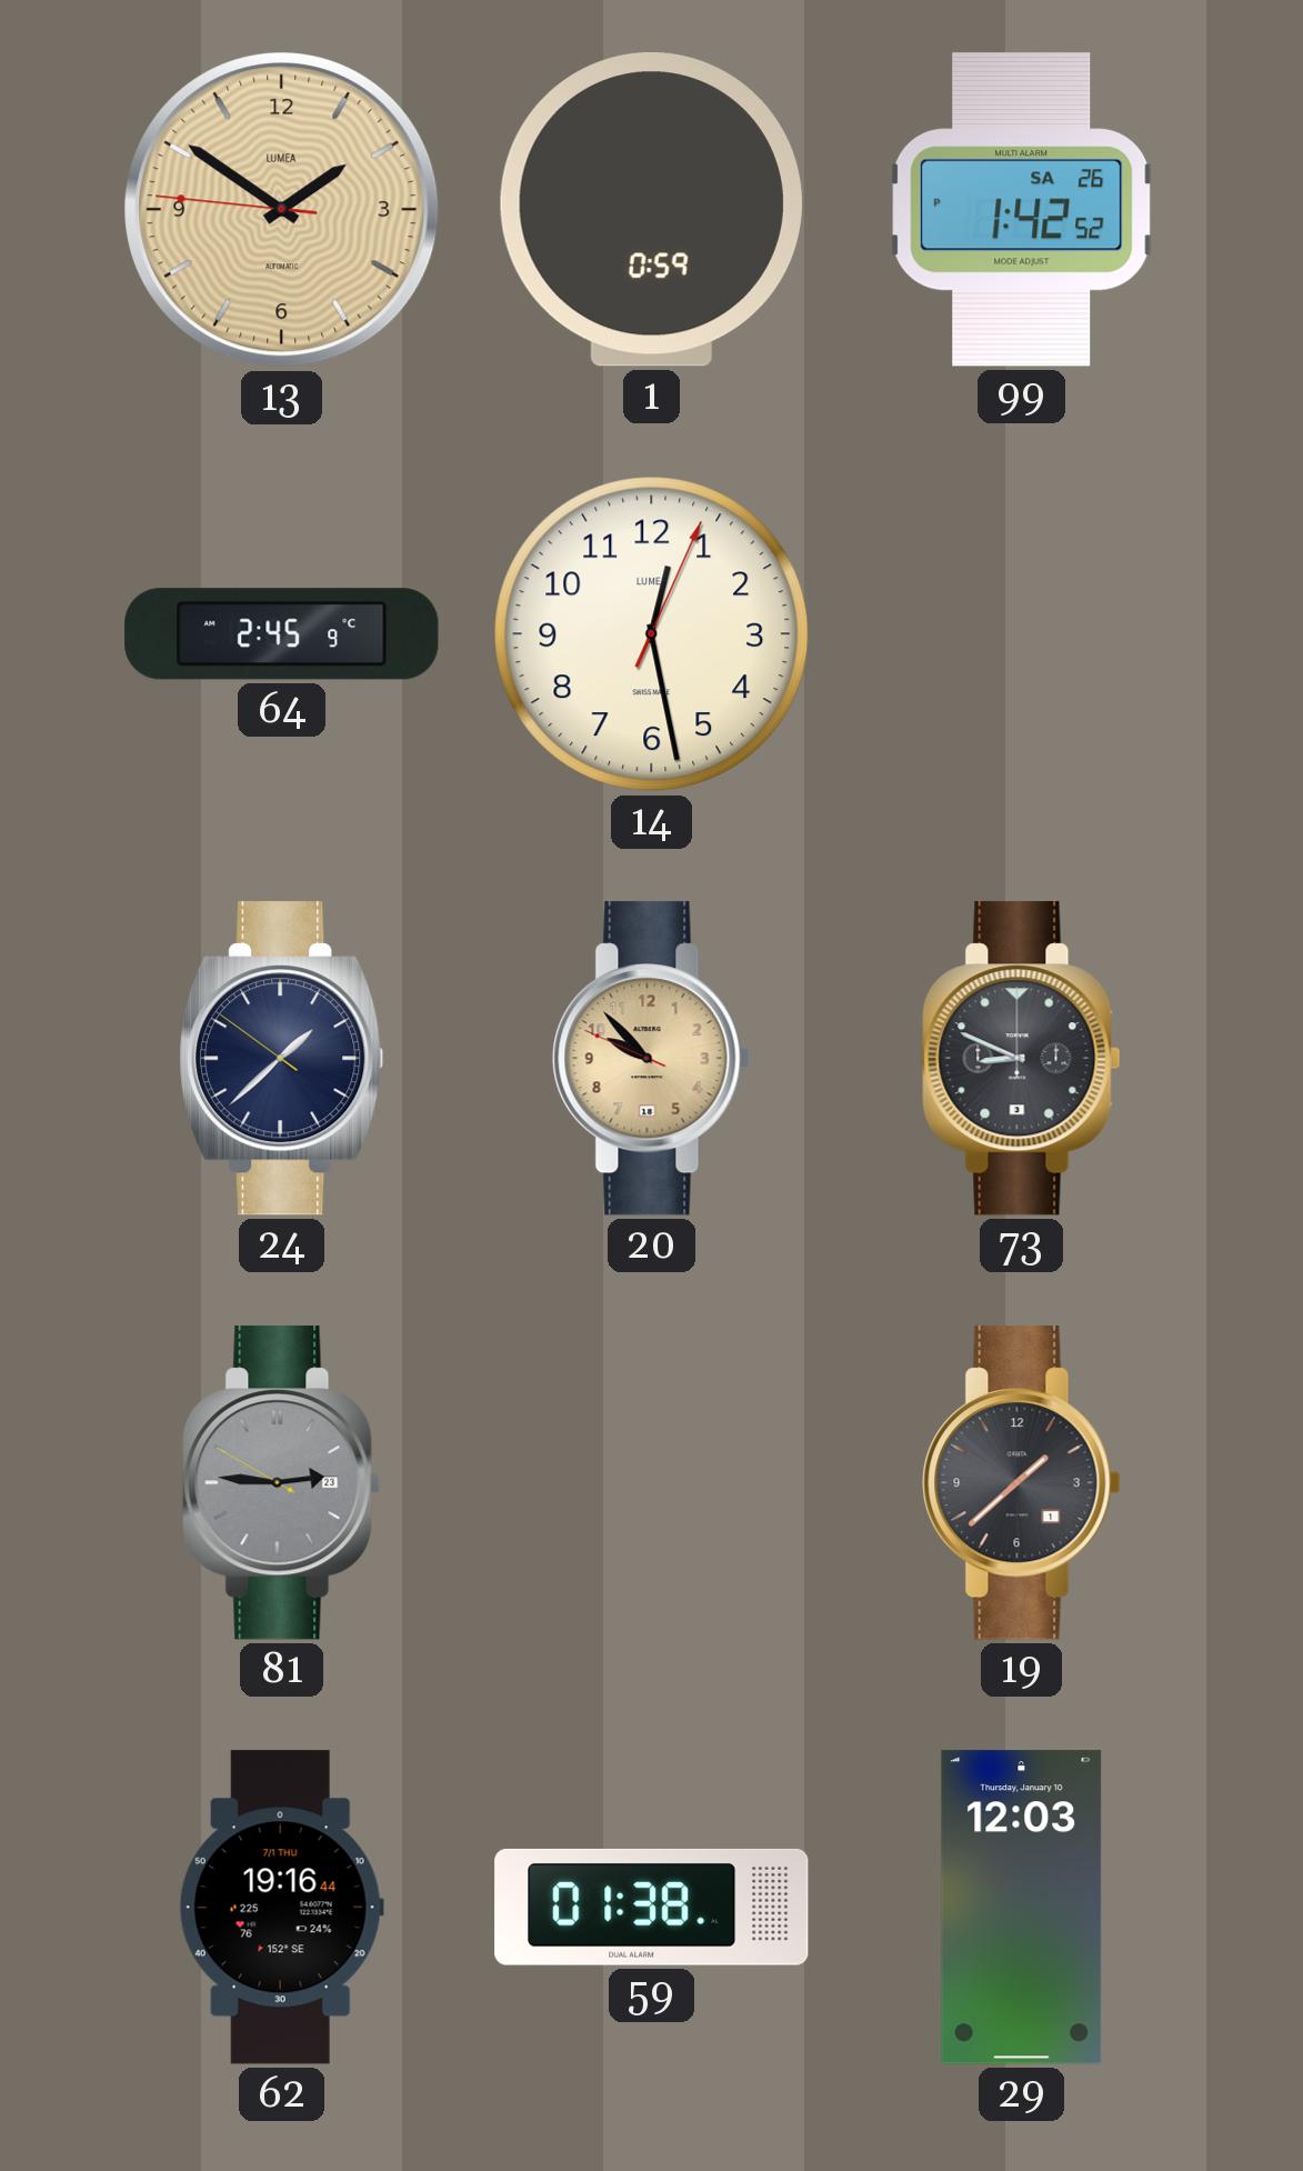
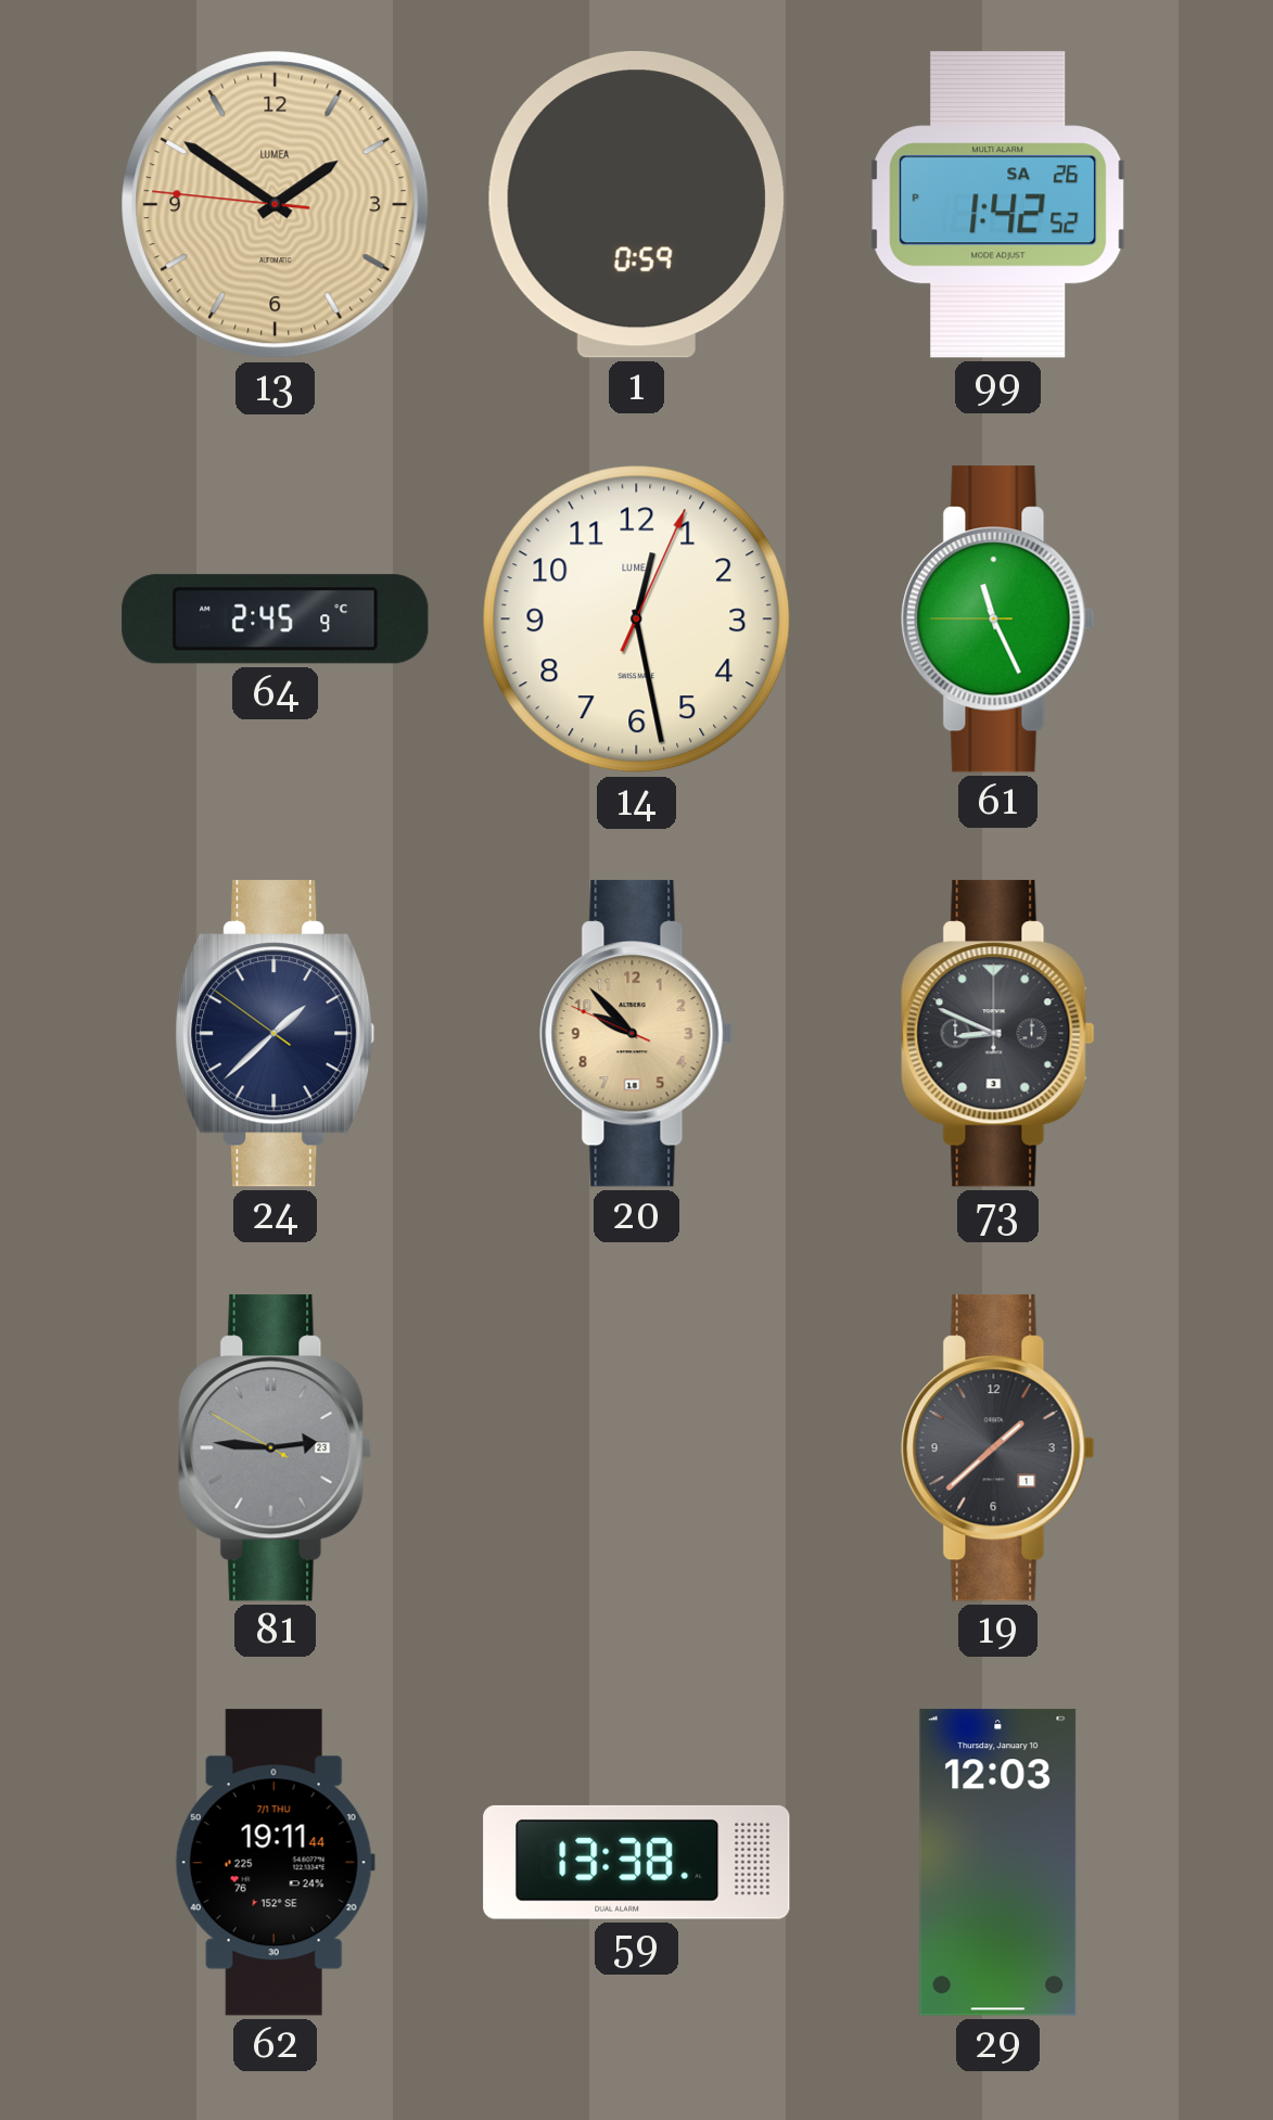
61: none -> 11:25 (998, 620)
62: 19:16 -> 19:11 (275, 1863)
59: 01:38 -> 13:38 (637, 1862)
